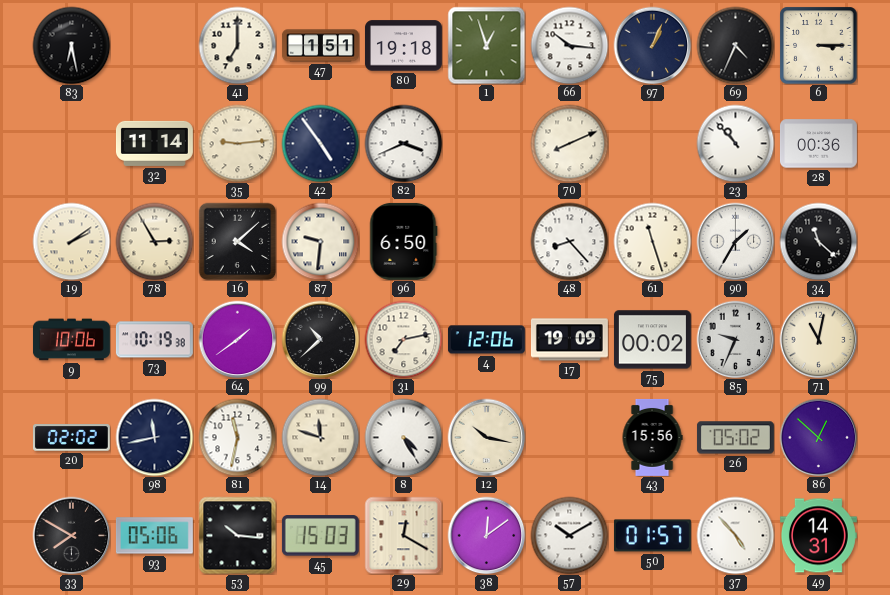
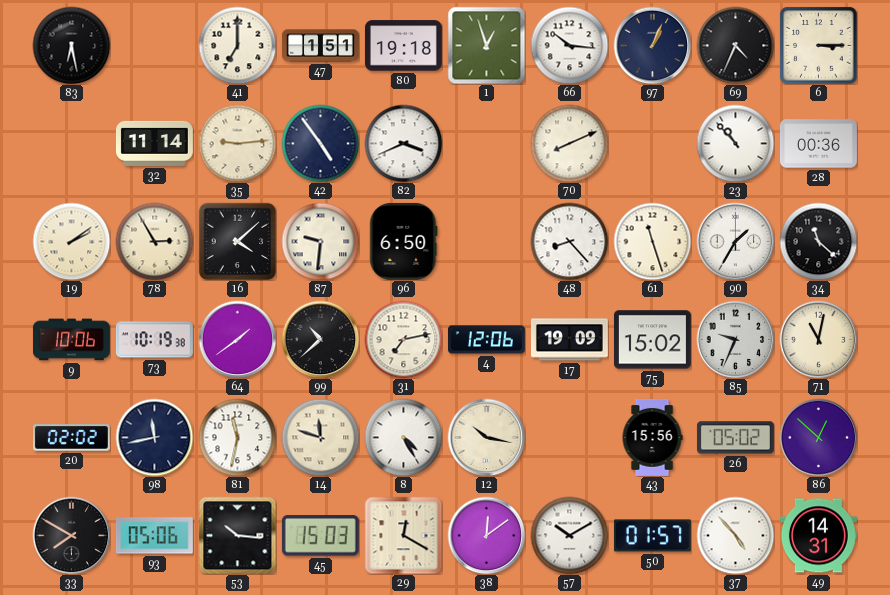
75: 00:02 -> 15:02 (652, 340)
